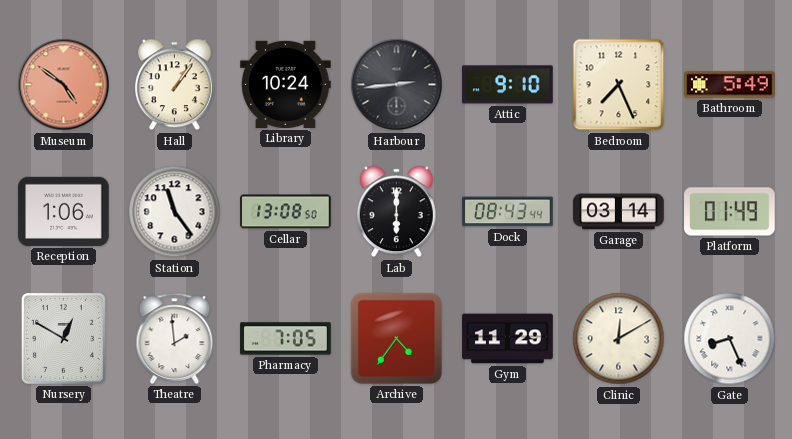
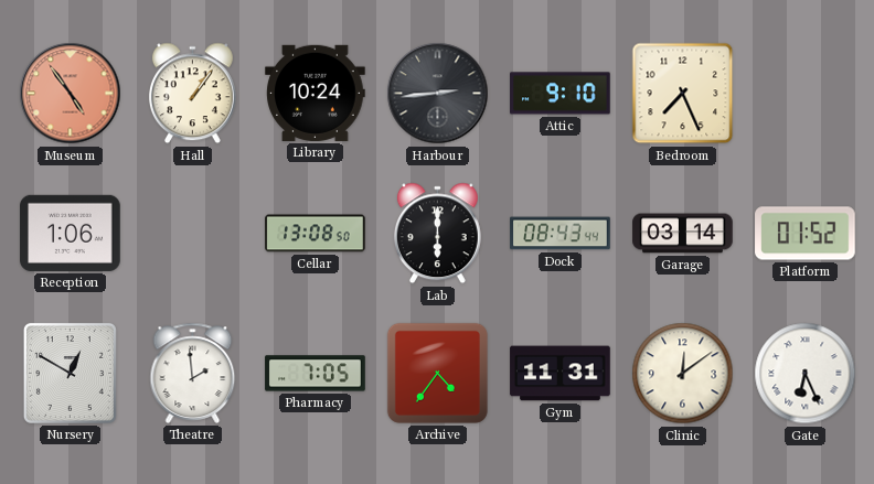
Museum: 4:51 -> 4:54 (71, 94)
Bathroom: 5:49 -> none (730, 85)
Station: 11:24 -> none (175, 212)
Platform: 01:49 -> 01:52 (806, 234)
Gym: 11:29 -> 11:31 (561, 374)
Clinic: 12:10 -> 12:09 (683, 374)
Gate: 8:26 -> 6:26 (806, 374)
